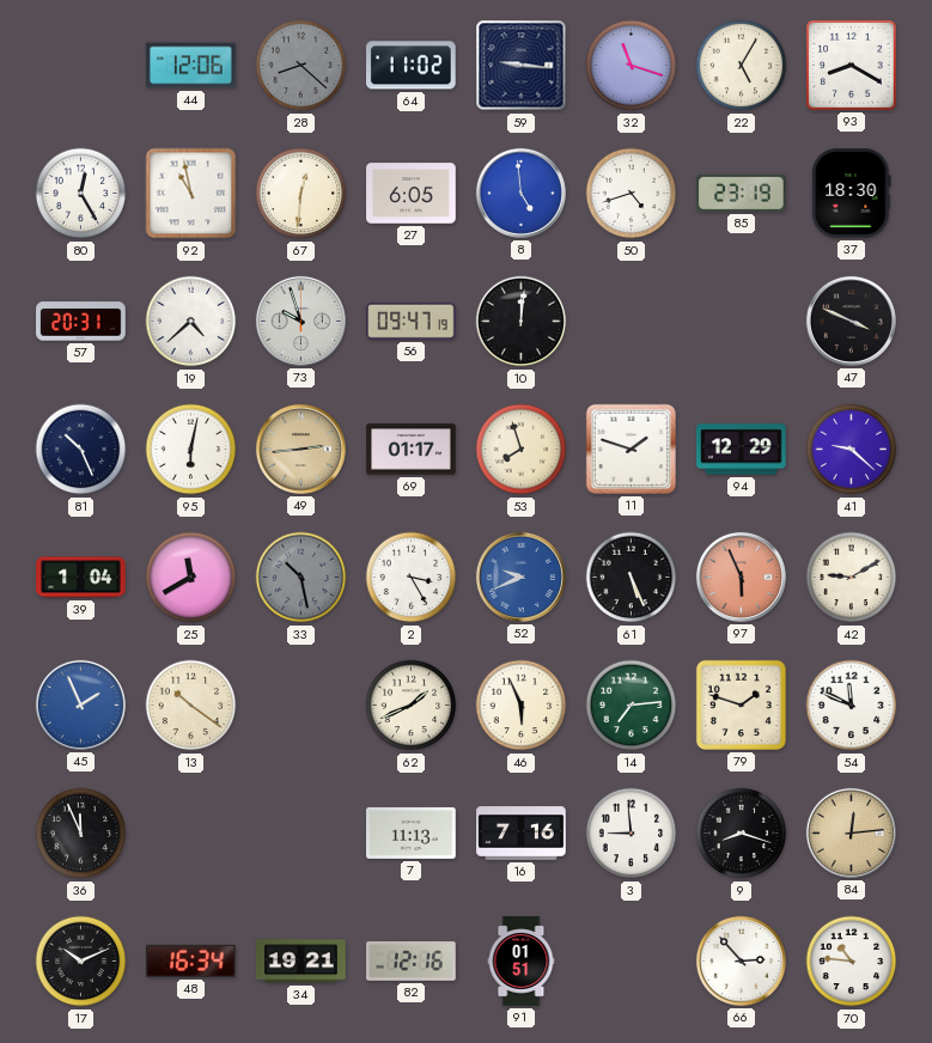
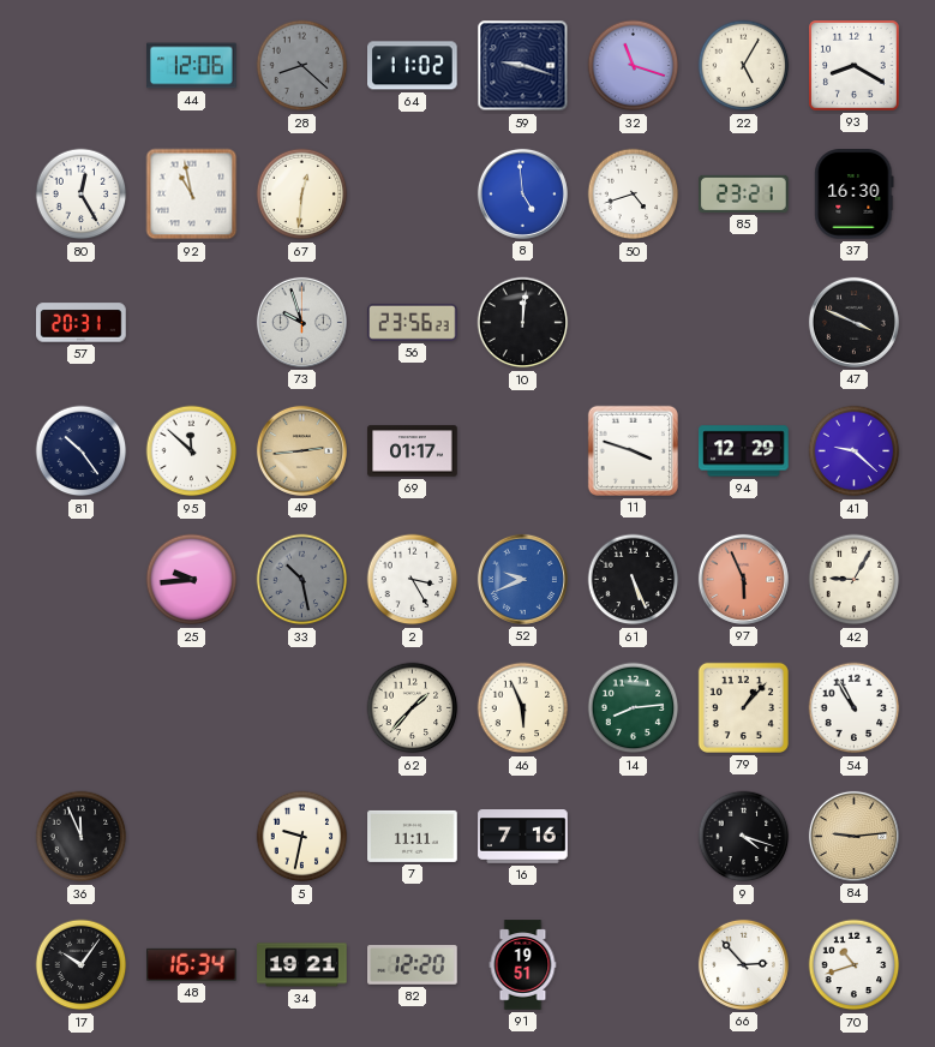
59: 9:16 -> 9:18 (523, 66)
27: 6:05 -> none (412, 194)
85: 23:19 -> 23:21 (744, 193)
37: 18:30 -> 16:30 (855, 195)
19: 4:38 -> none (191, 322)
56: 09:47 -> 23:56 (413, 322)
81: 10:26 -> 10:24 (82, 451)
95: 6:02 -> 11:52 (192, 451)
53: 7:57 -> none (522, 450)
11: 1:48 -> 3:48 (633, 450)
39: 1:04 -> none (81, 578)
25: 11:40 -> 9:44 (192, 580)
42: 9:10 -> 9:05 (855, 580)
45: 1:56 -> none (80, 705)
13: 10:21 -> none (191, 706)
62: 1:41 -> 1:37 (413, 708)
14: 7:14 -> 8:14 (634, 708)
79: 1:48 -> 1:07 (743, 707)
54: 11:49 -> 10:55 (855, 708)
5: none -> 9:32 (302, 837)
7: 11:13 -> 11:11 (413, 836)
3: 8:59 -> none (632, 834)
9: 8:18 -> 4:18 (744, 837)
84: 12:14 -> 9:14 (853, 836)
17: 10:11 -> 10:06 (82, 965)
82: 12:16 -> 12:20 (413, 965)
91: 01:51 -> 19:51 (523, 965)
70: 10:46 -> 10:42 (855, 965)
